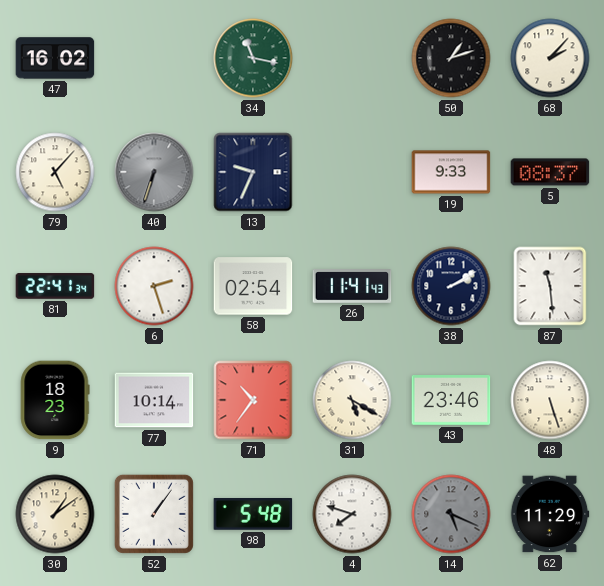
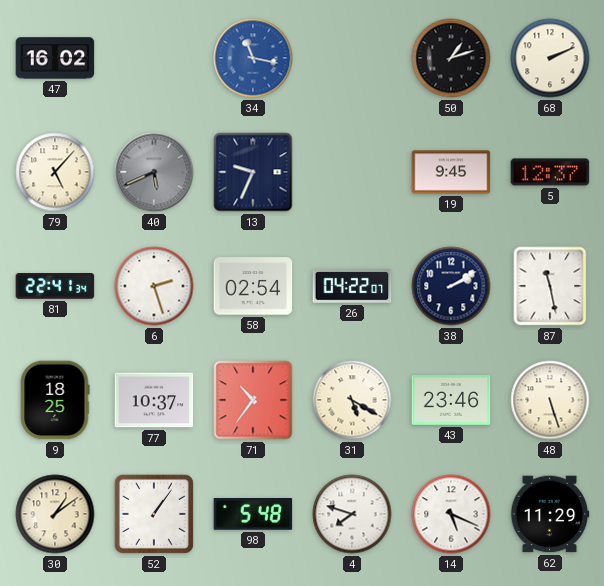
34 dial: green -> blue (253, 58)
68: 2:07 -> 2:11 (550, 58)
40: 6:33 -> 5:41 (154, 172)
19: 9:33 -> 9:45 (451, 172)
5: 08:37 -> 12:37 (550, 172)
26: 11:41 -> 04:22 (352, 286)
87: 11:29 -> 11:28 (550, 286)
9: 18:23 -> 18:25 (55, 400)
77: 10:14 -> 10:37 (154, 400)
14 dial: grey -> white (451, 514)
